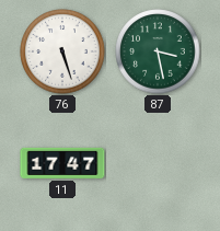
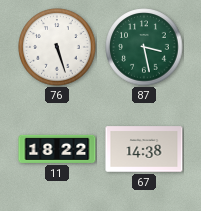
11: 17:47 -> 18:22 (57, 149)
67: none -> 14:38 (144, 149)
